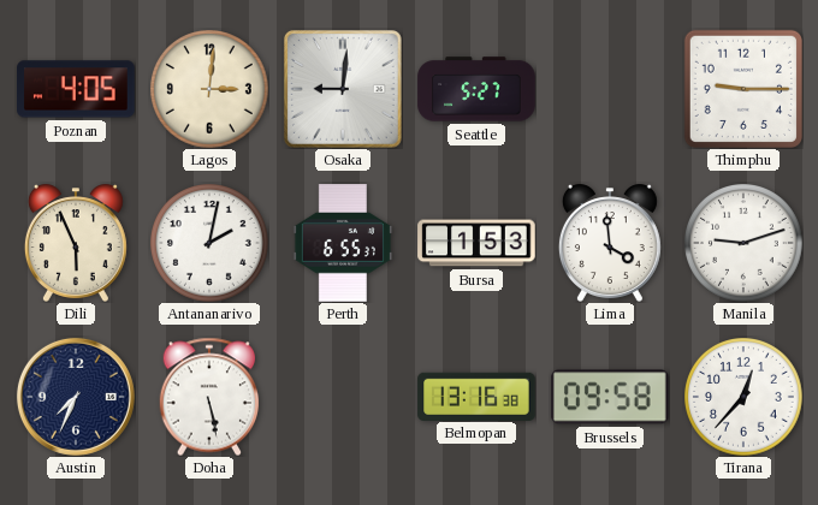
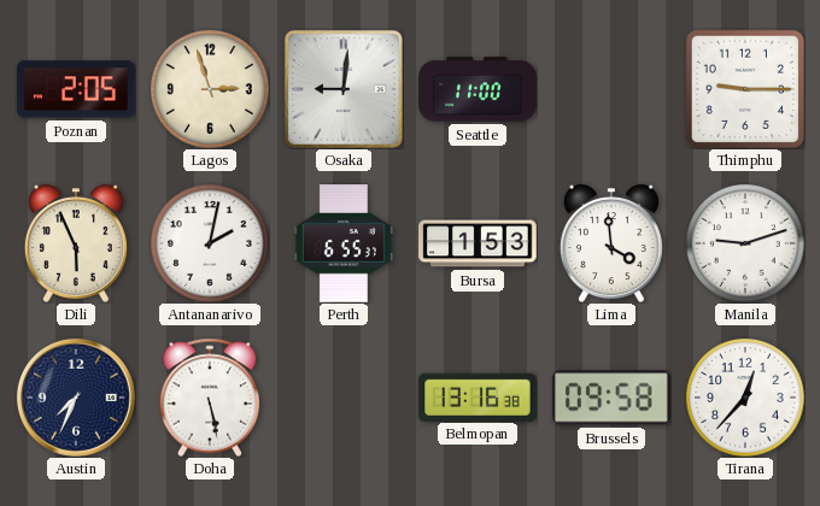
Poznan: 4:05 -> 2:05 (76, 89)
Lagos: 3:01 -> 2:57 (211, 90)
Seattle: 5:27 -> 11:00 (478, 89)
